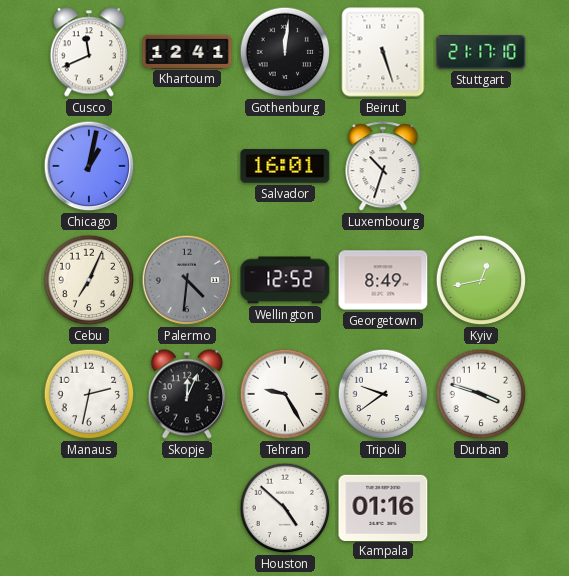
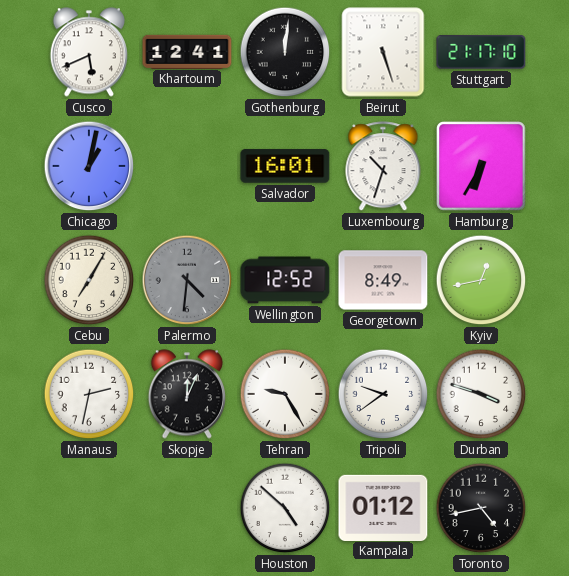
Cusco: 11:41 -> 5:41 (88, 52)
Hamburg: none -> 6:35 (481, 166)
Cebu: 7:04 -> 7:05 (89, 280)
Kampala: 01:16 -> 01:12 (383, 507)
Toronto: none -> 4:43 (481, 508)
